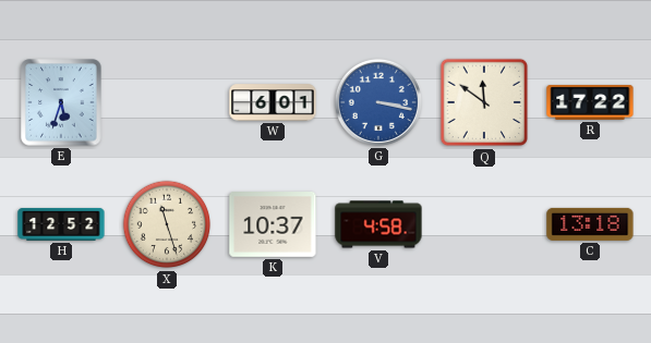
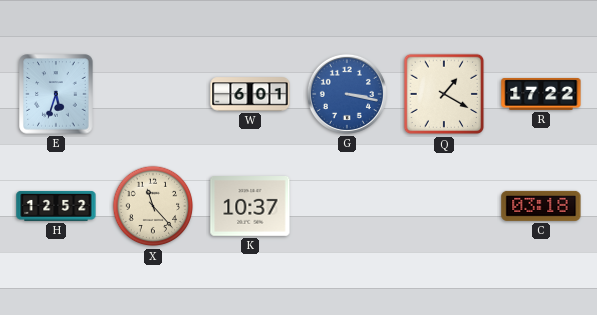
Q: 11:51 -> 1:20 (444, 94)
X: 11:27 -> 11:23 (153, 206)
V: 4:58 -> none (378, 224)
C: 13:18 -> 03:18 (541, 206)
